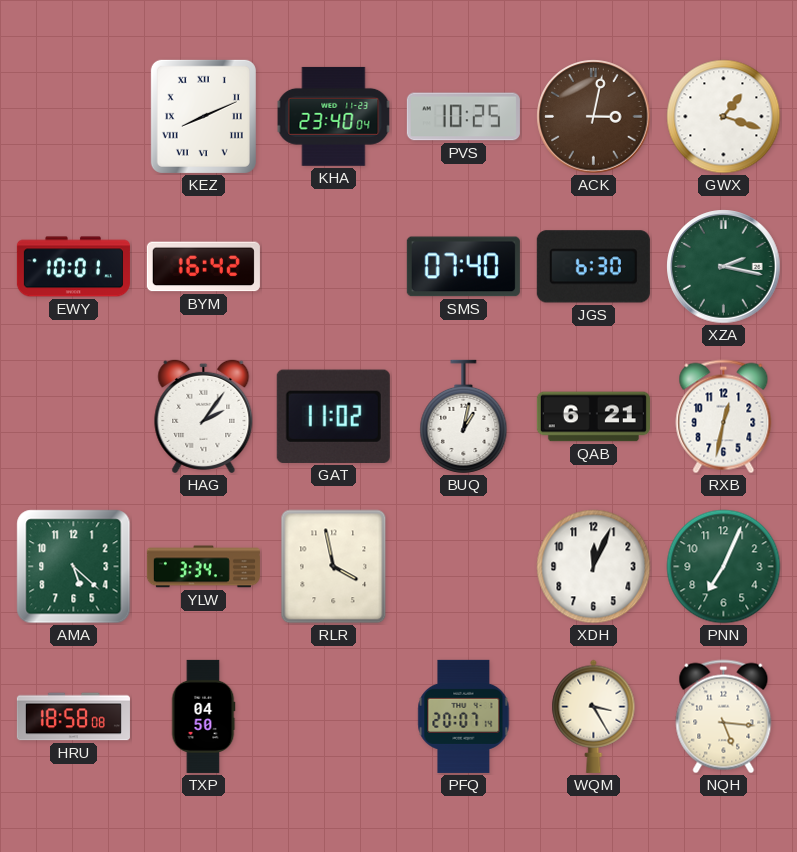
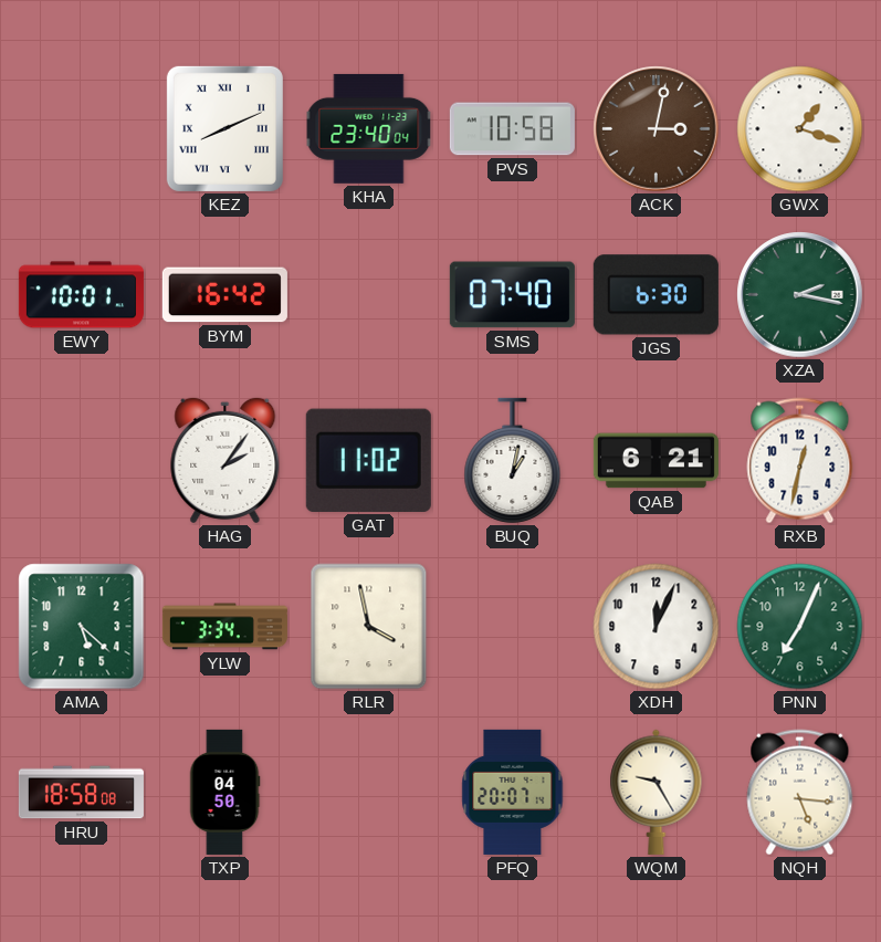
PVS: 10:25 -> 10:58 (512, 129)
WQM: 3:25 -> 9:25 (657, 792)
